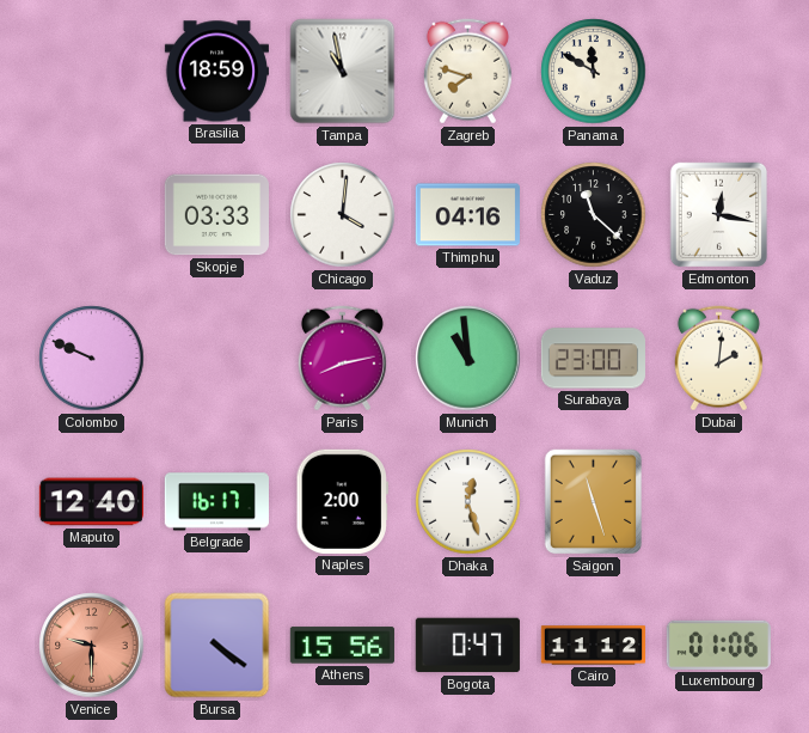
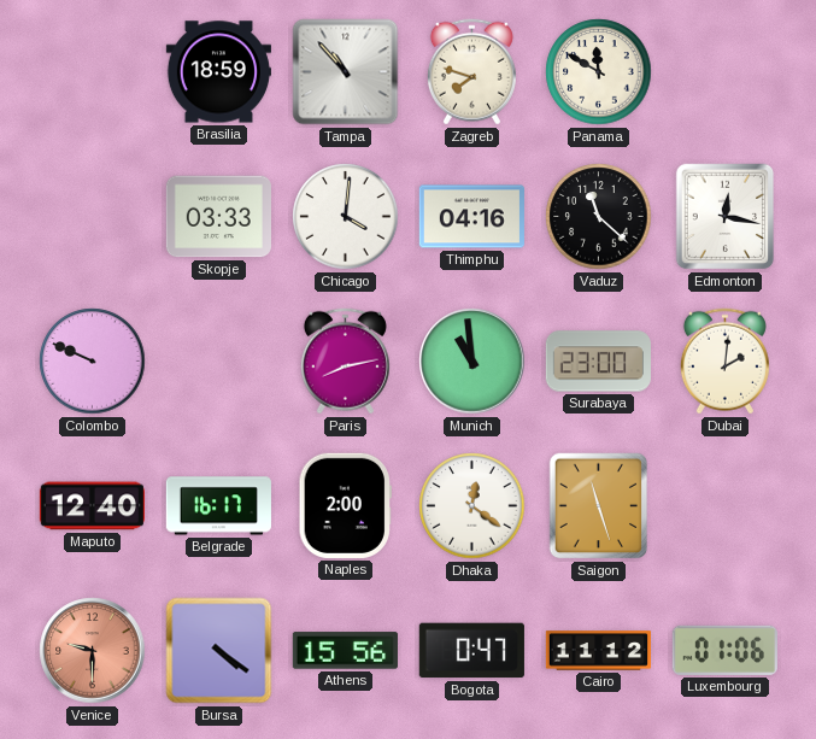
Tampa: 10:58 -> 10:53 (346, 72)
Dhaka: 12:27 -> 12:21 (472, 506)
